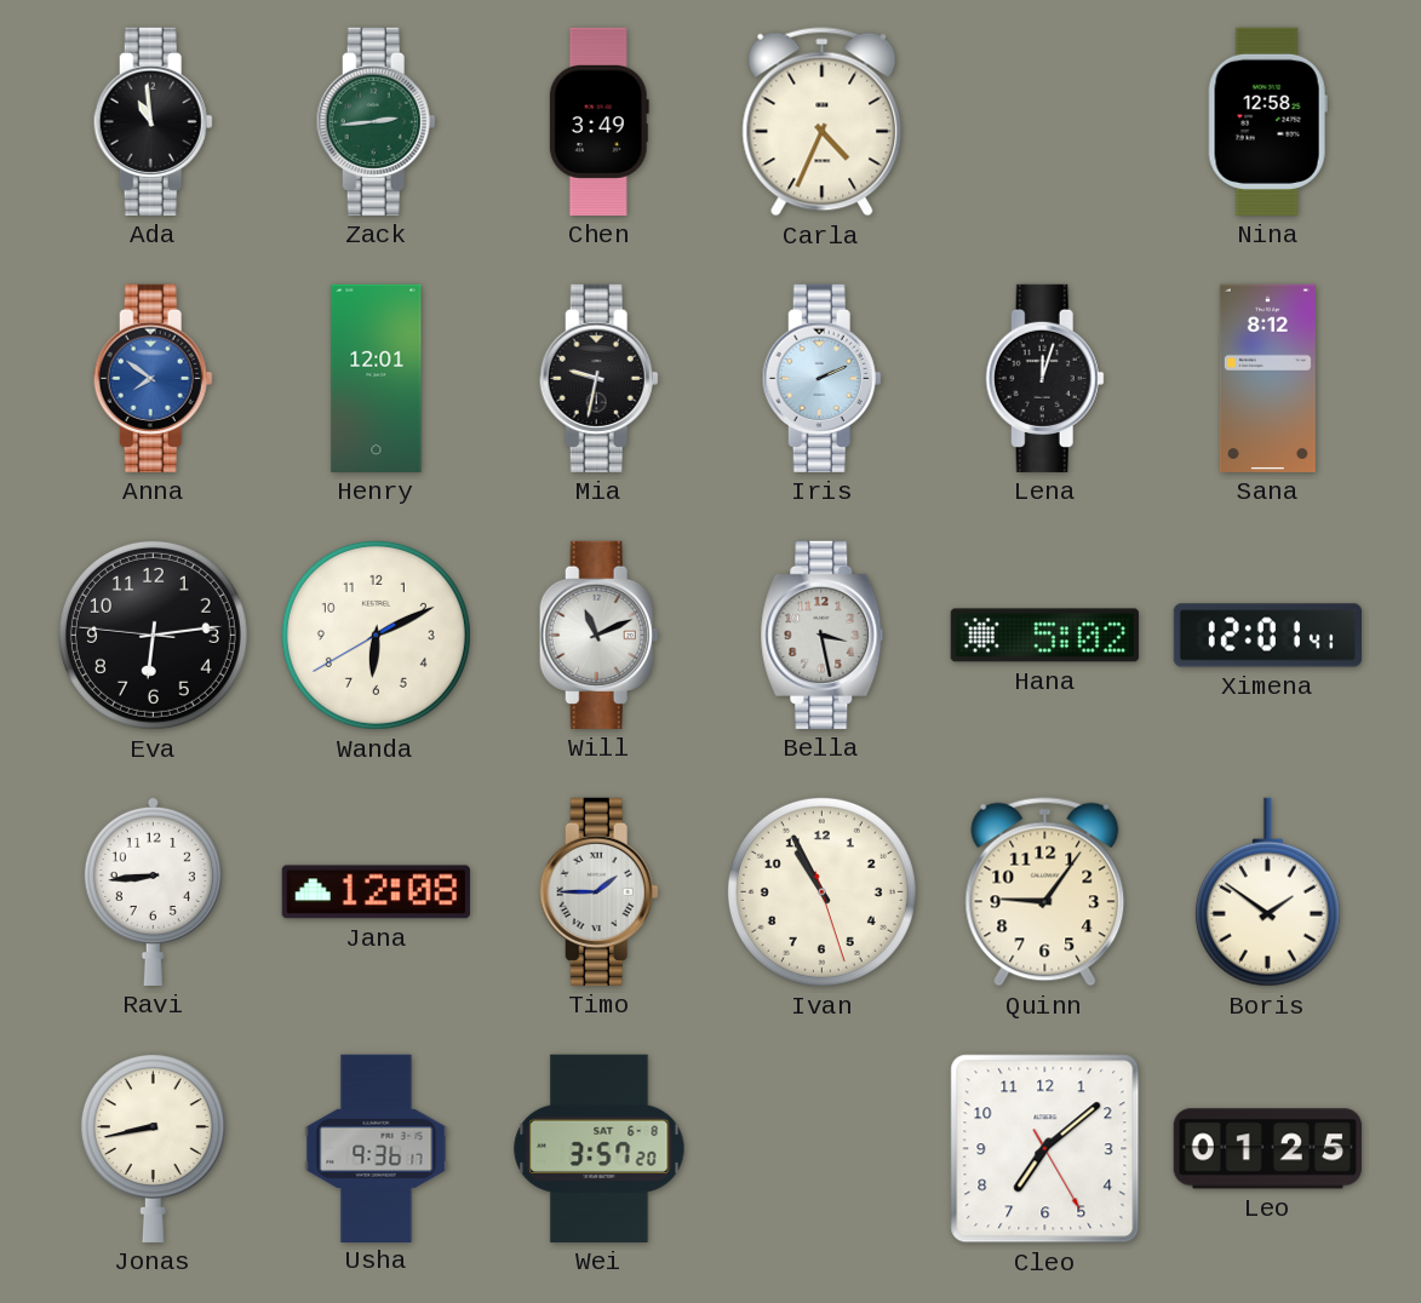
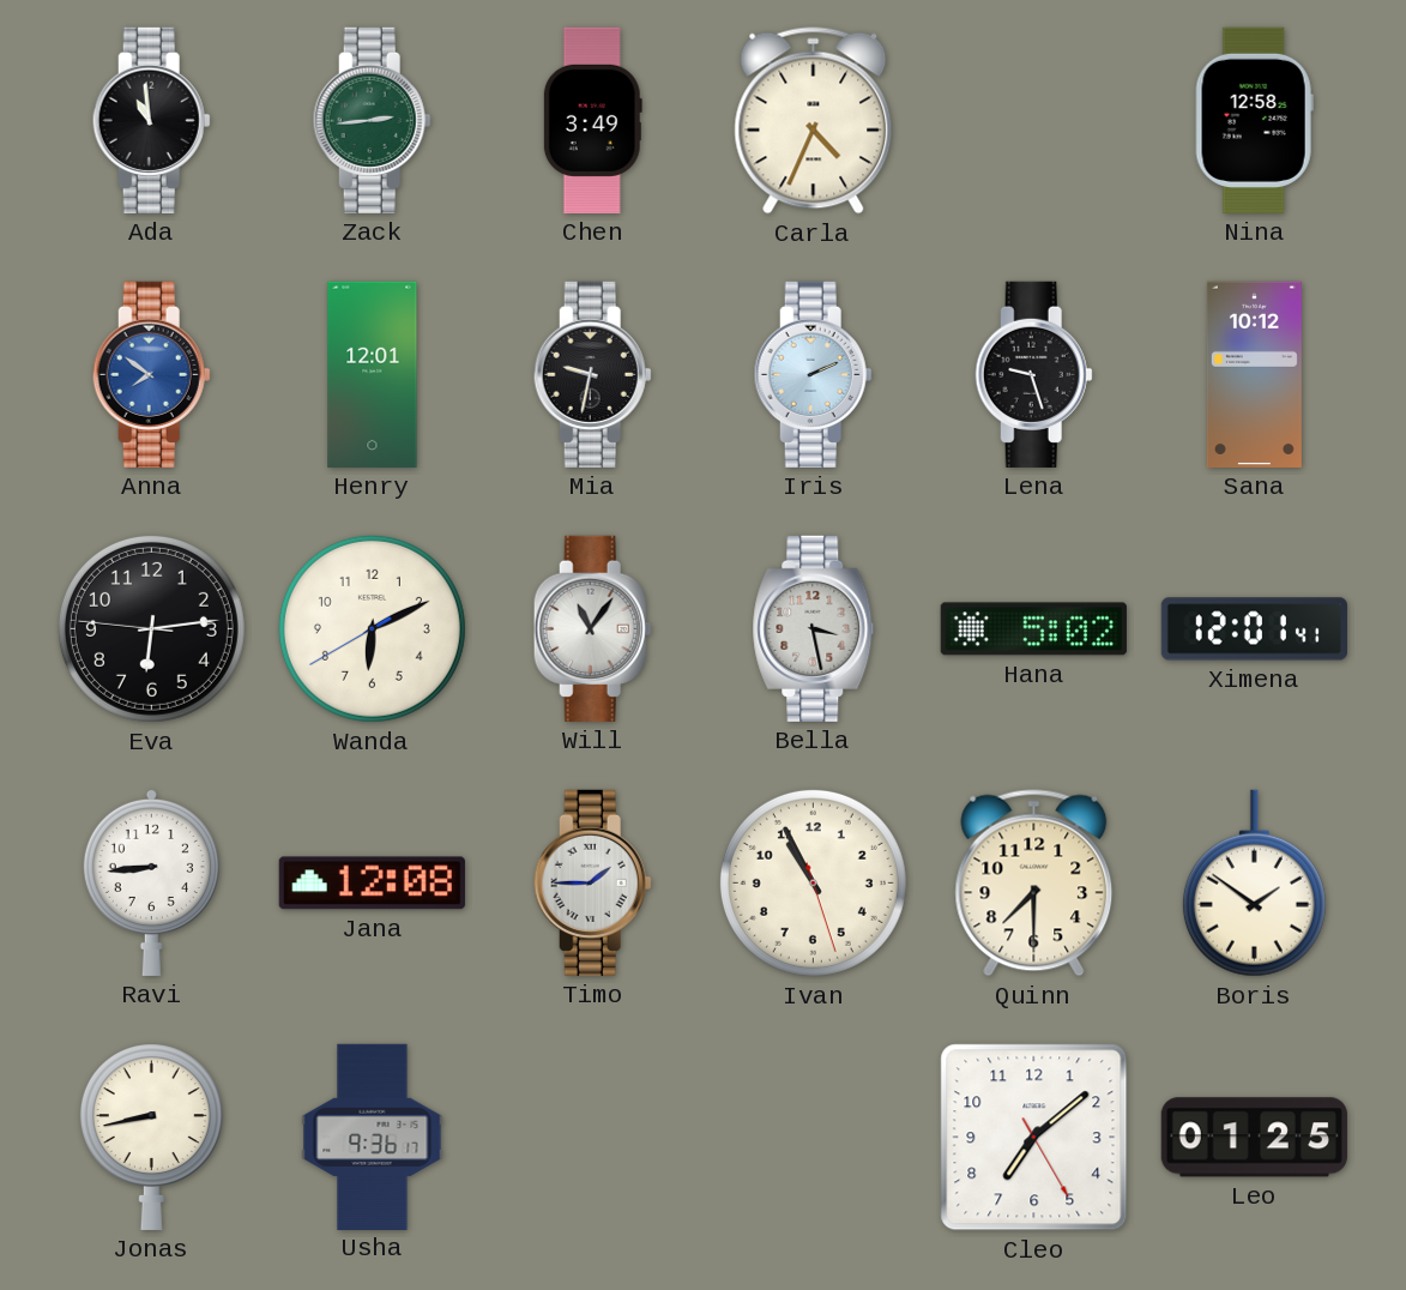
Lena: 12:03 -> 9:27 (1033, 374)
Sana: 8:12 -> 10:12 (1254, 374)
Will: 11:11 -> 11:06 (592, 628)
Quinn: 9:06 -> 7:30 (1034, 884)
Wei: 3:57 -> none (600, 1148)
